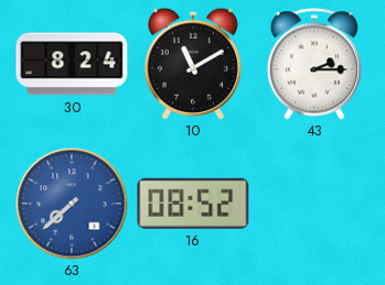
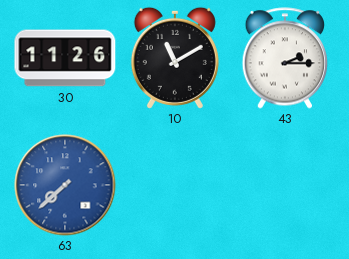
30: 8:24 -> 11:26 (65, 58)
16: 08:52 -> none (193, 204)
